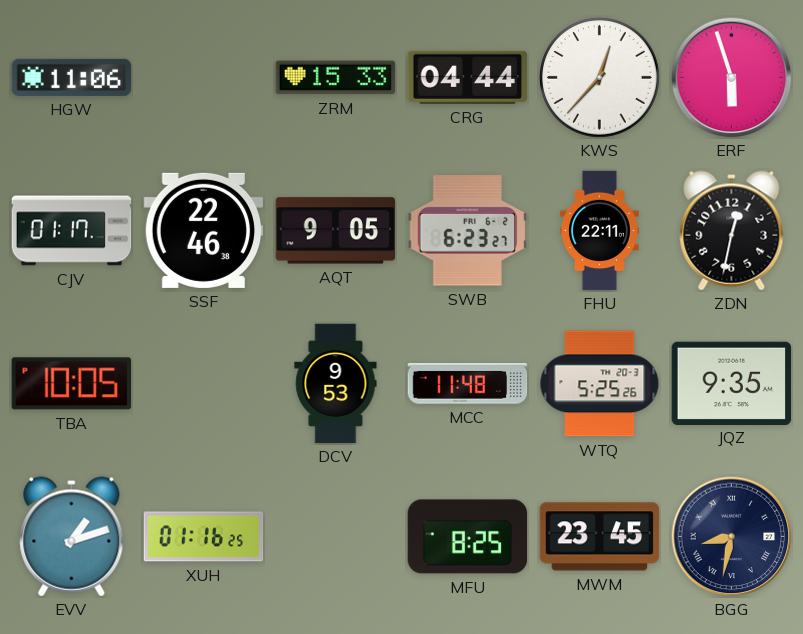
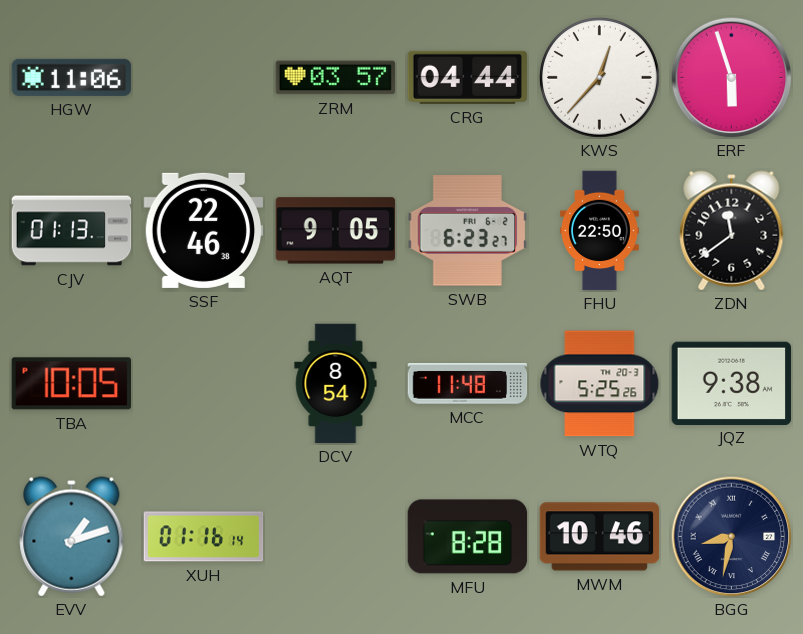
ZRM: 15:33 -> 03:57 (336, 78)
CJV: 01:17 -> 01:13 (72, 231)
FHU: 22:11 -> 22:50 (600, 231)
ZDN: 12:32 -> 11:39 (732, 231)
DCV: 9:53 -> 8:54 (336, 384)
JQZ: 9:35 -> 9:38 (732, 383)
XUH: 01:16:25 -> 01:16:14 (204, 537)
MFU: 8:25 -> 8:28 (468, 537)
MWM: 23:45 -> 10:46 (600, 537)
